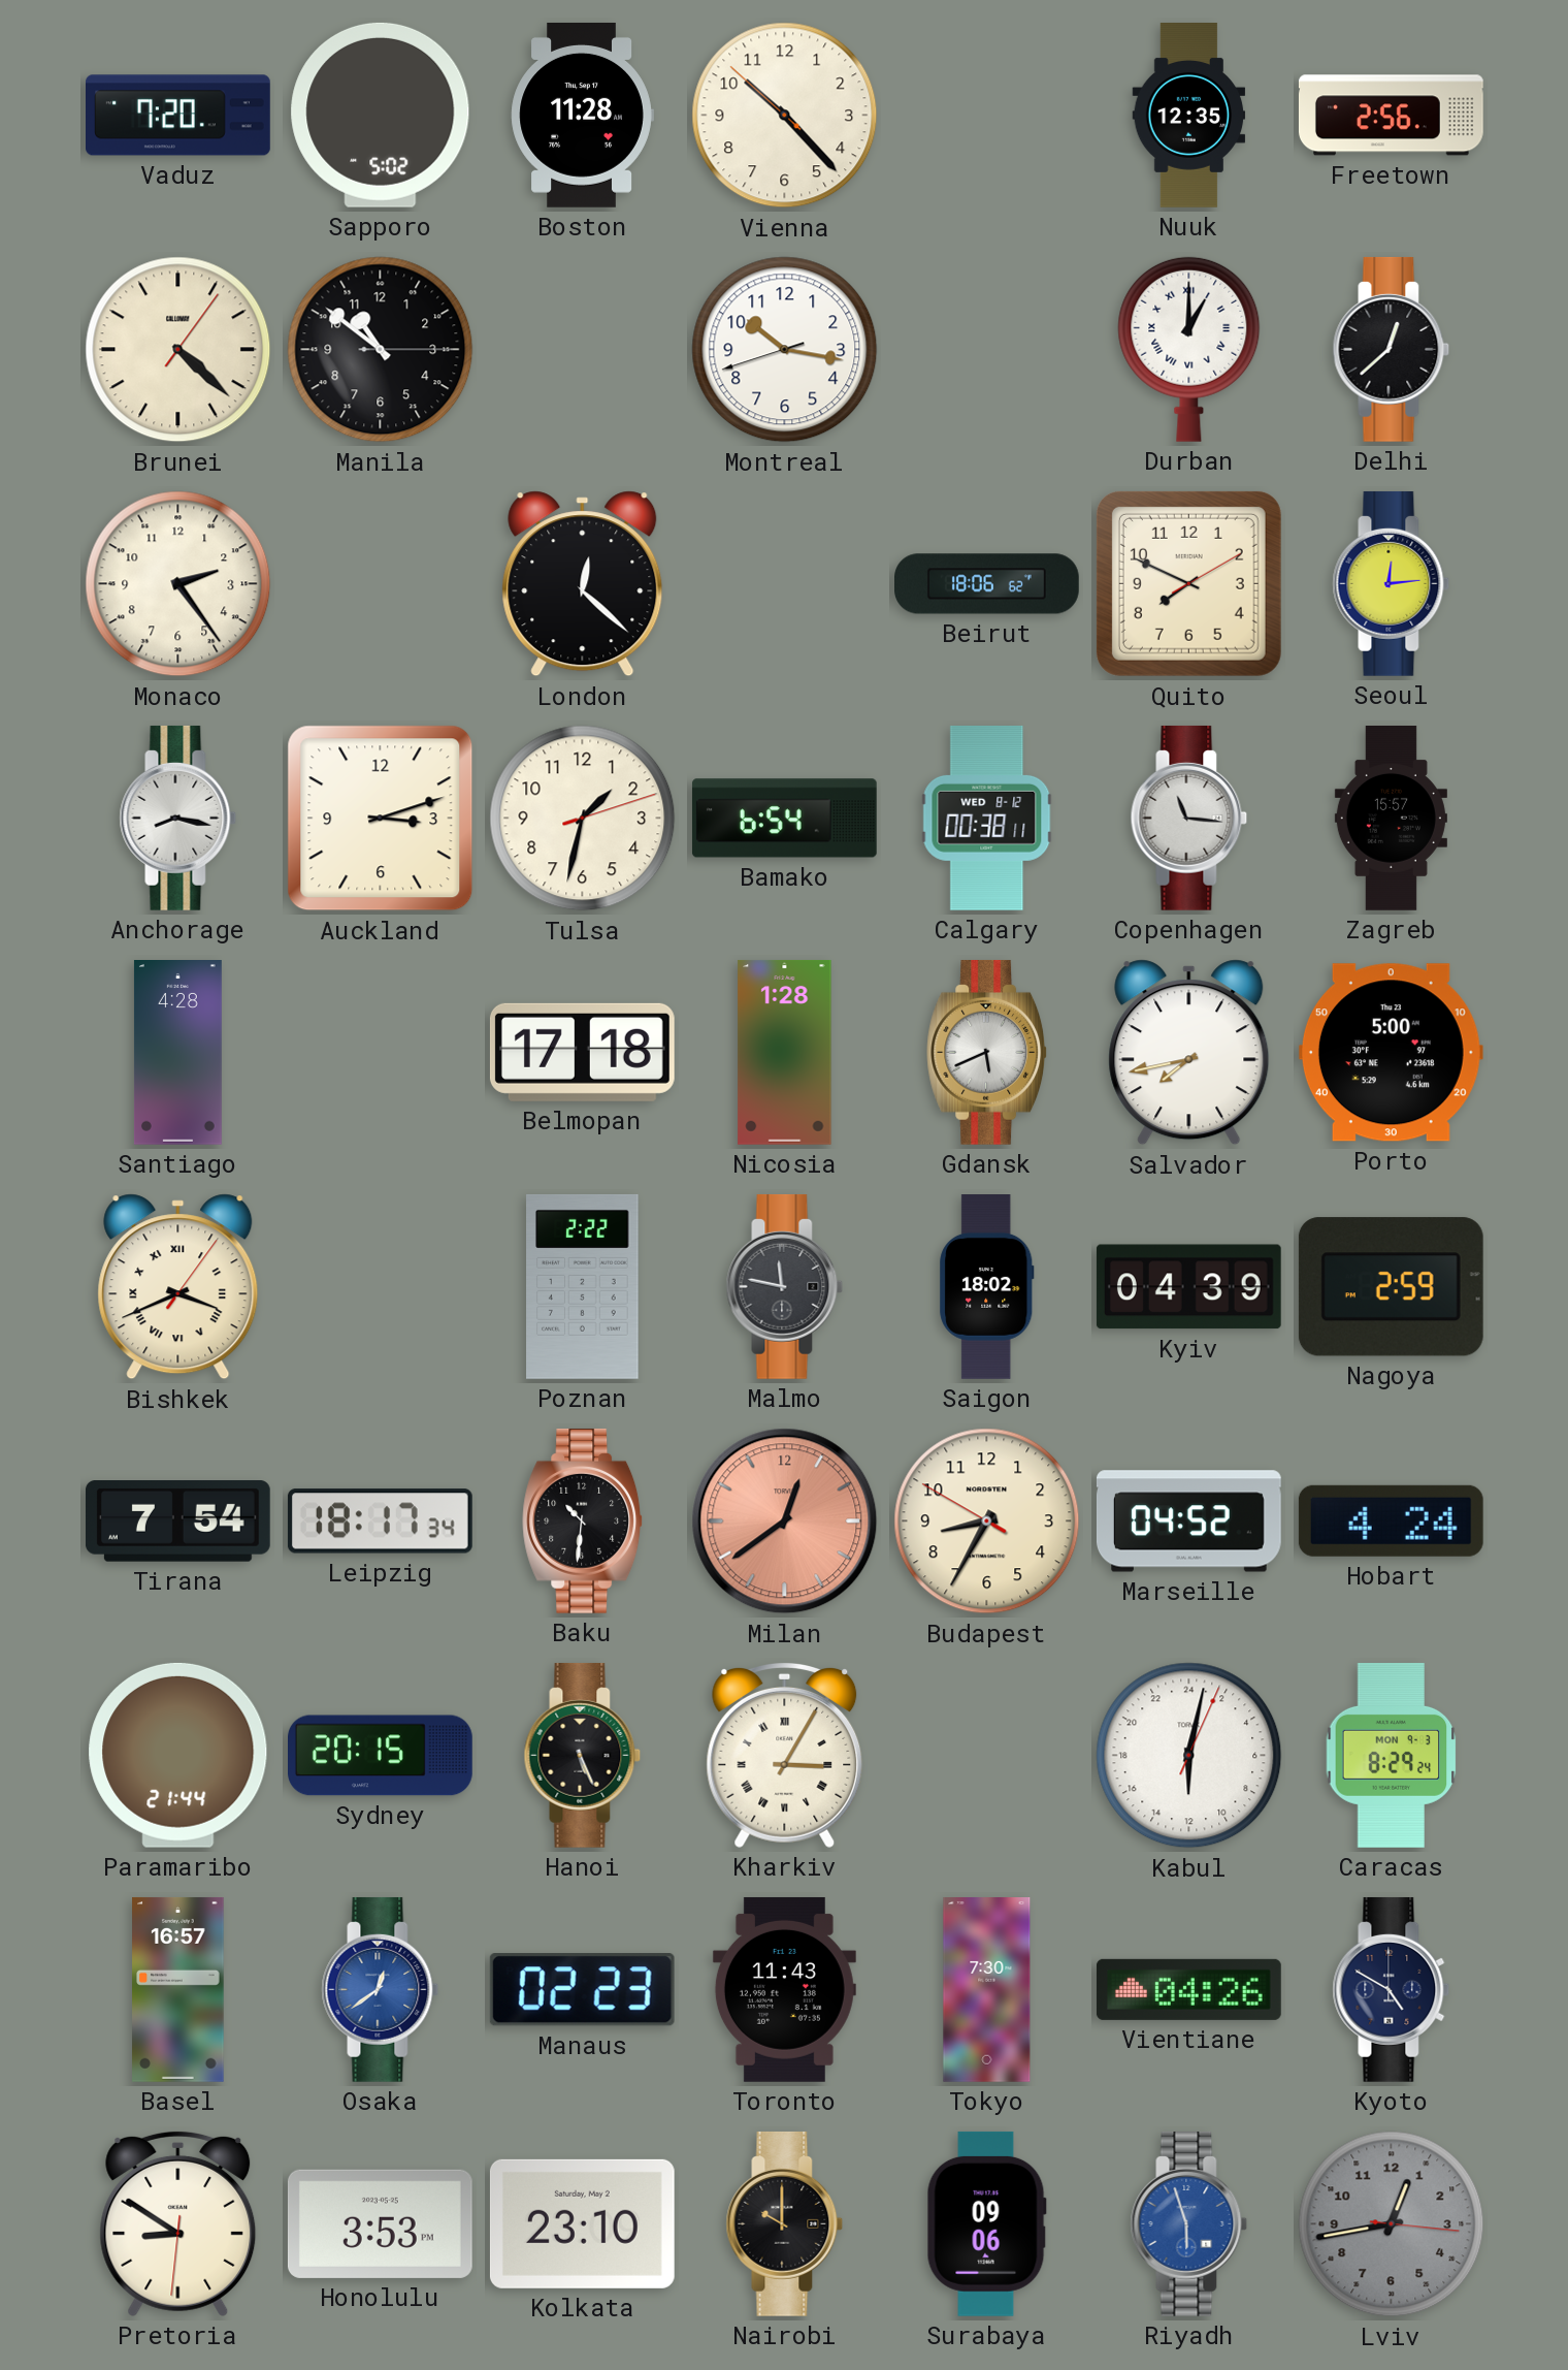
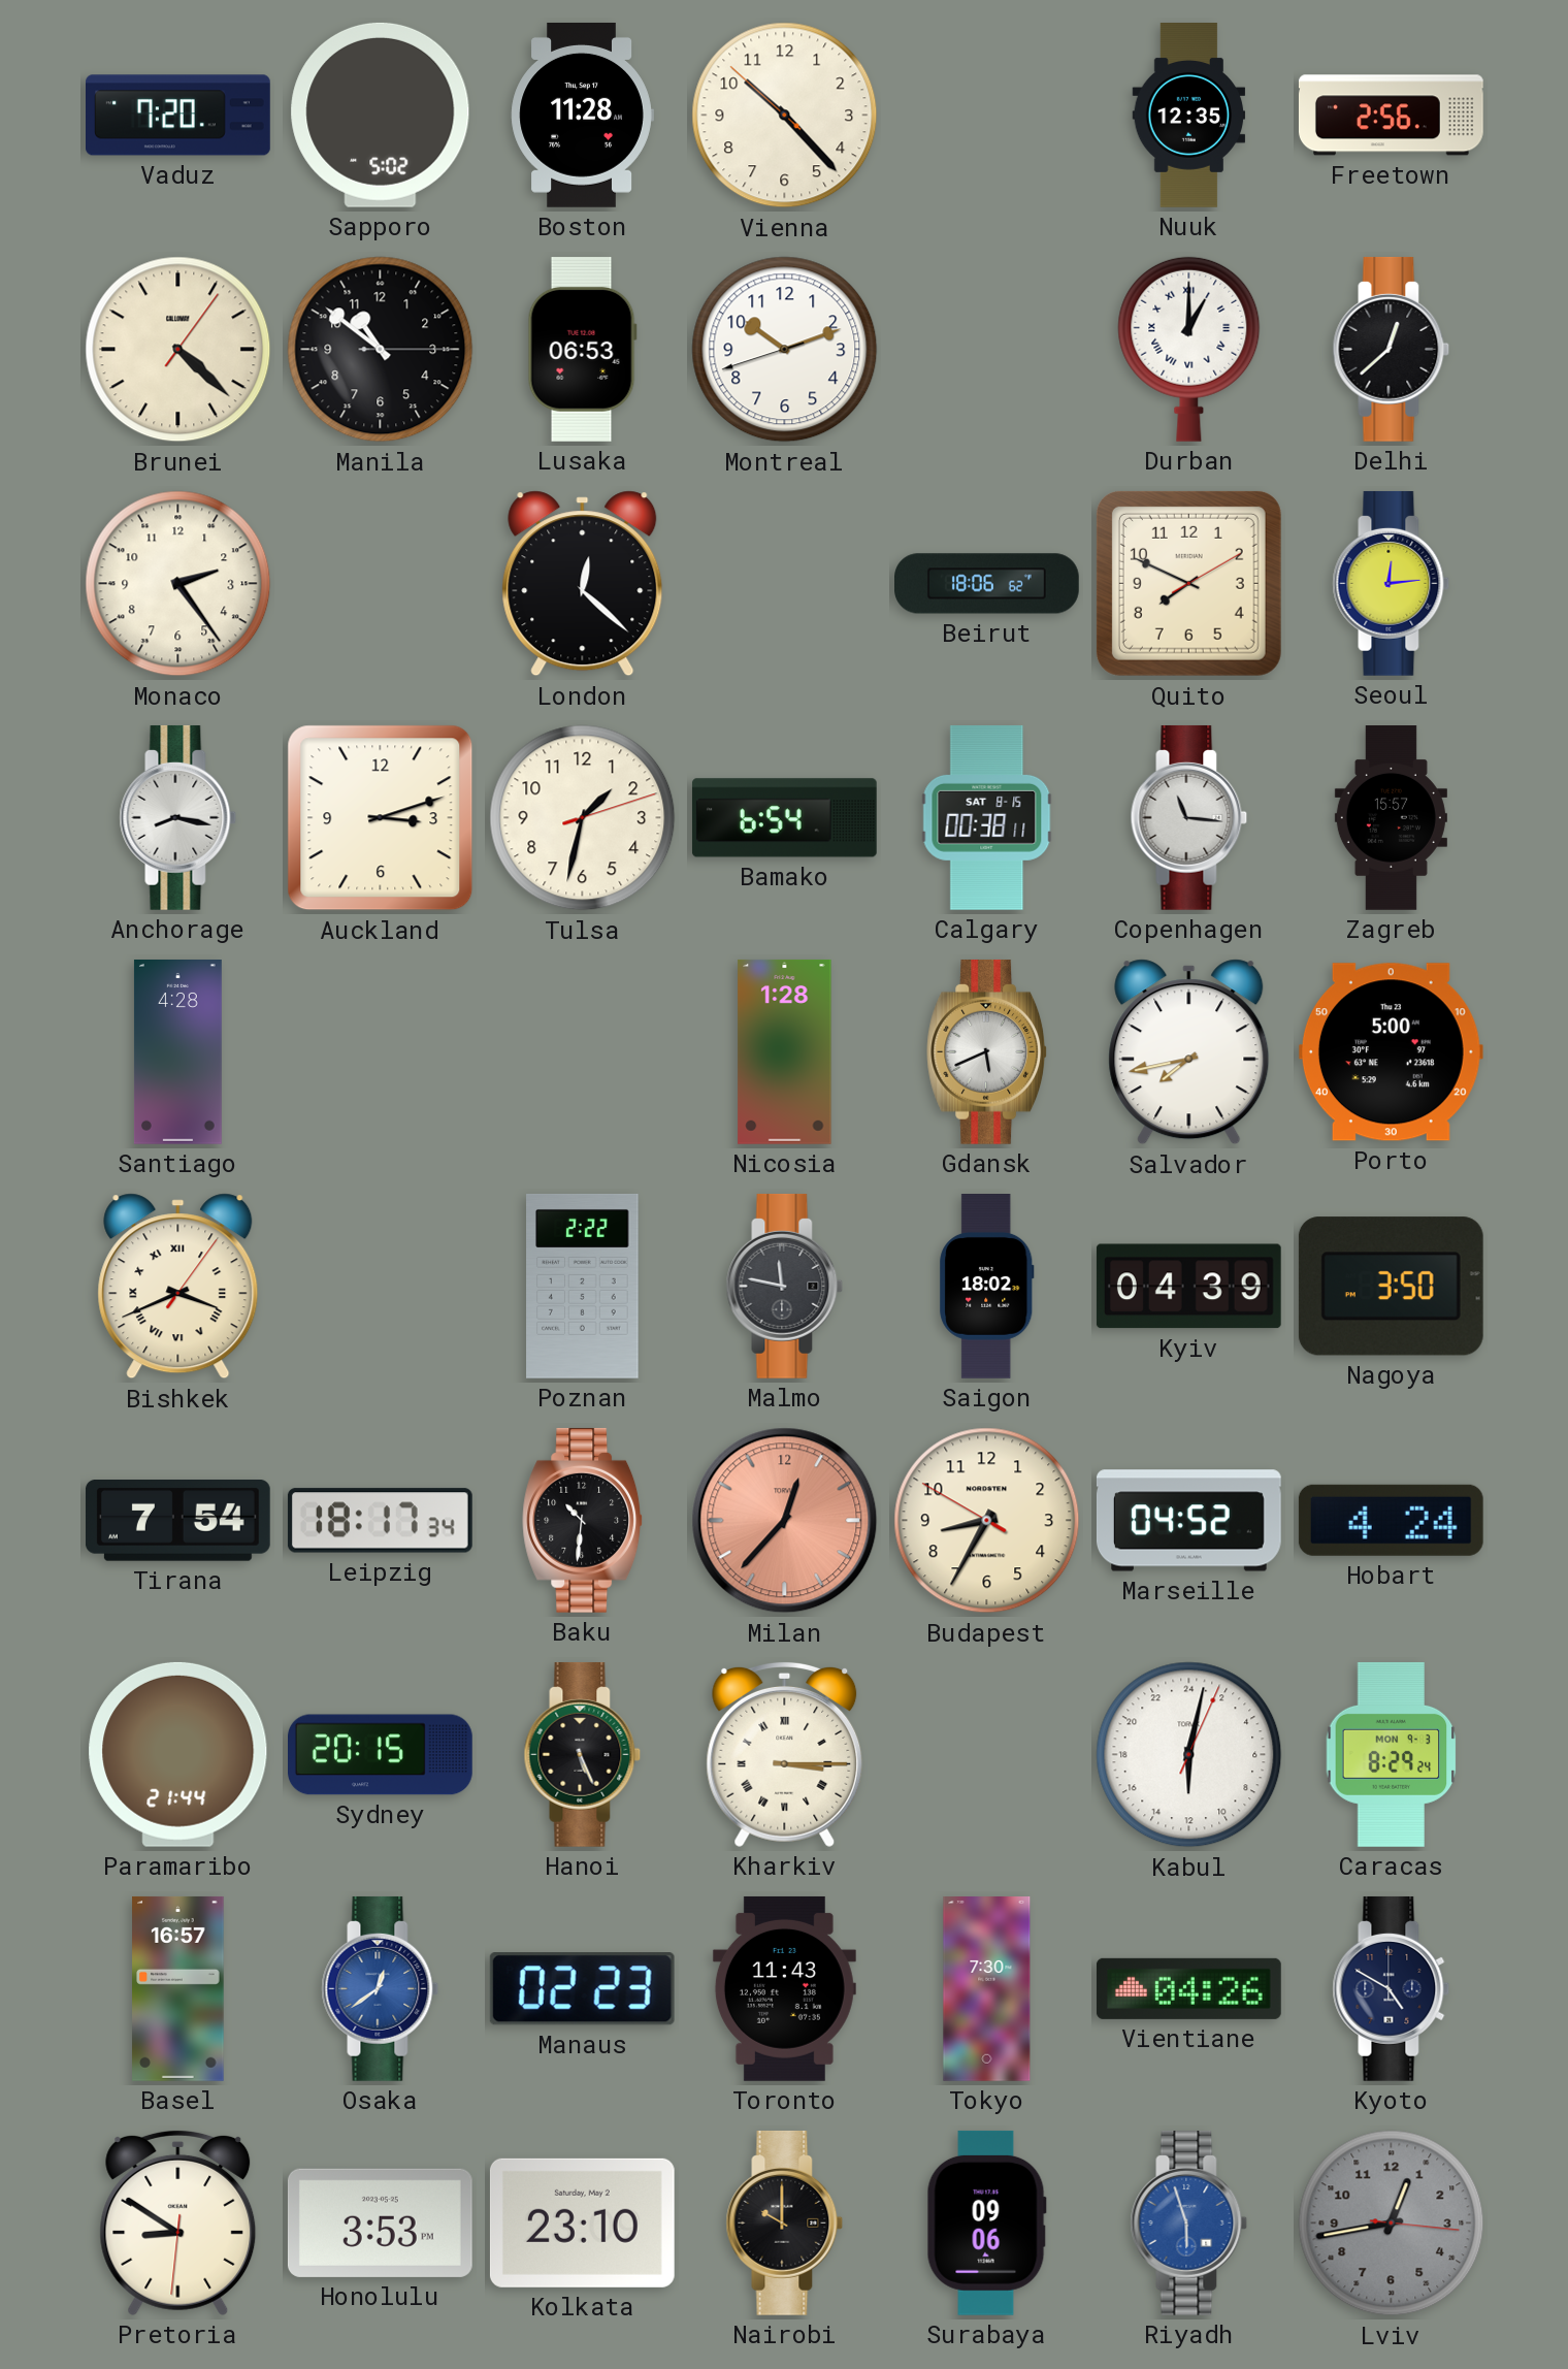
Lusaka: none -> 06:53 (582, 349)
Montreal: 10:16 -> 10:11 (785, 350)
Calgary date: WED 8-12 -> SAT 8-15 (987, 817)
Belmopan: 17:18 -> none (582, 1052)
Nagoya: 2:59 -> 3:50 (1391, 1287)
Milan: 12:39 -> 12:37 (785, 1521)
Kharkiv: 3:05 -> 3:15 (785, 1754)
